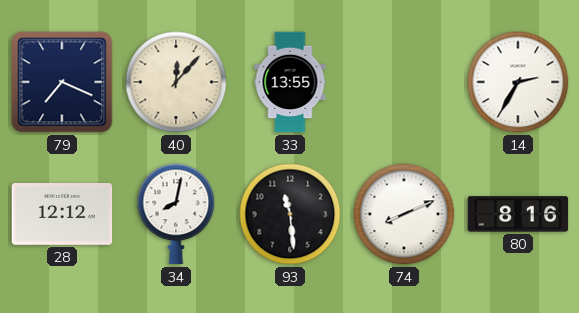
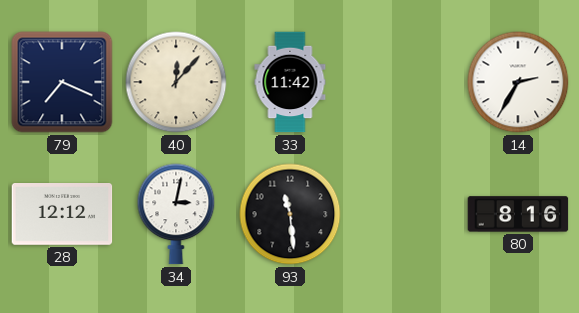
33: 13:55 -> 11:42 (290, 82)
34: 8:02 -> 3:02 (176, 214)
74: 8:11 -> none (404, 214)
